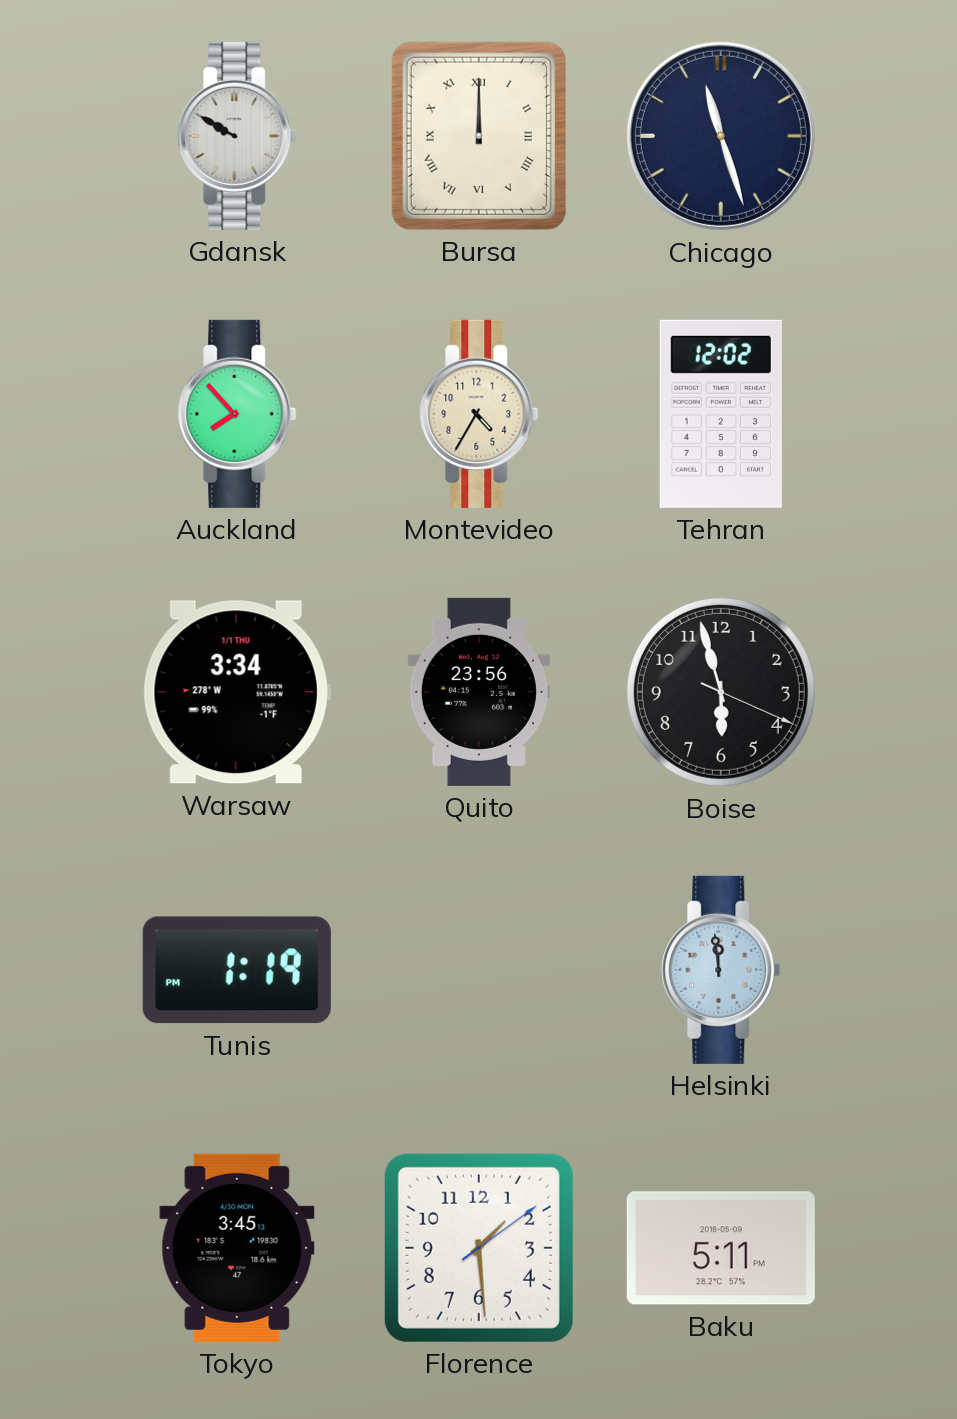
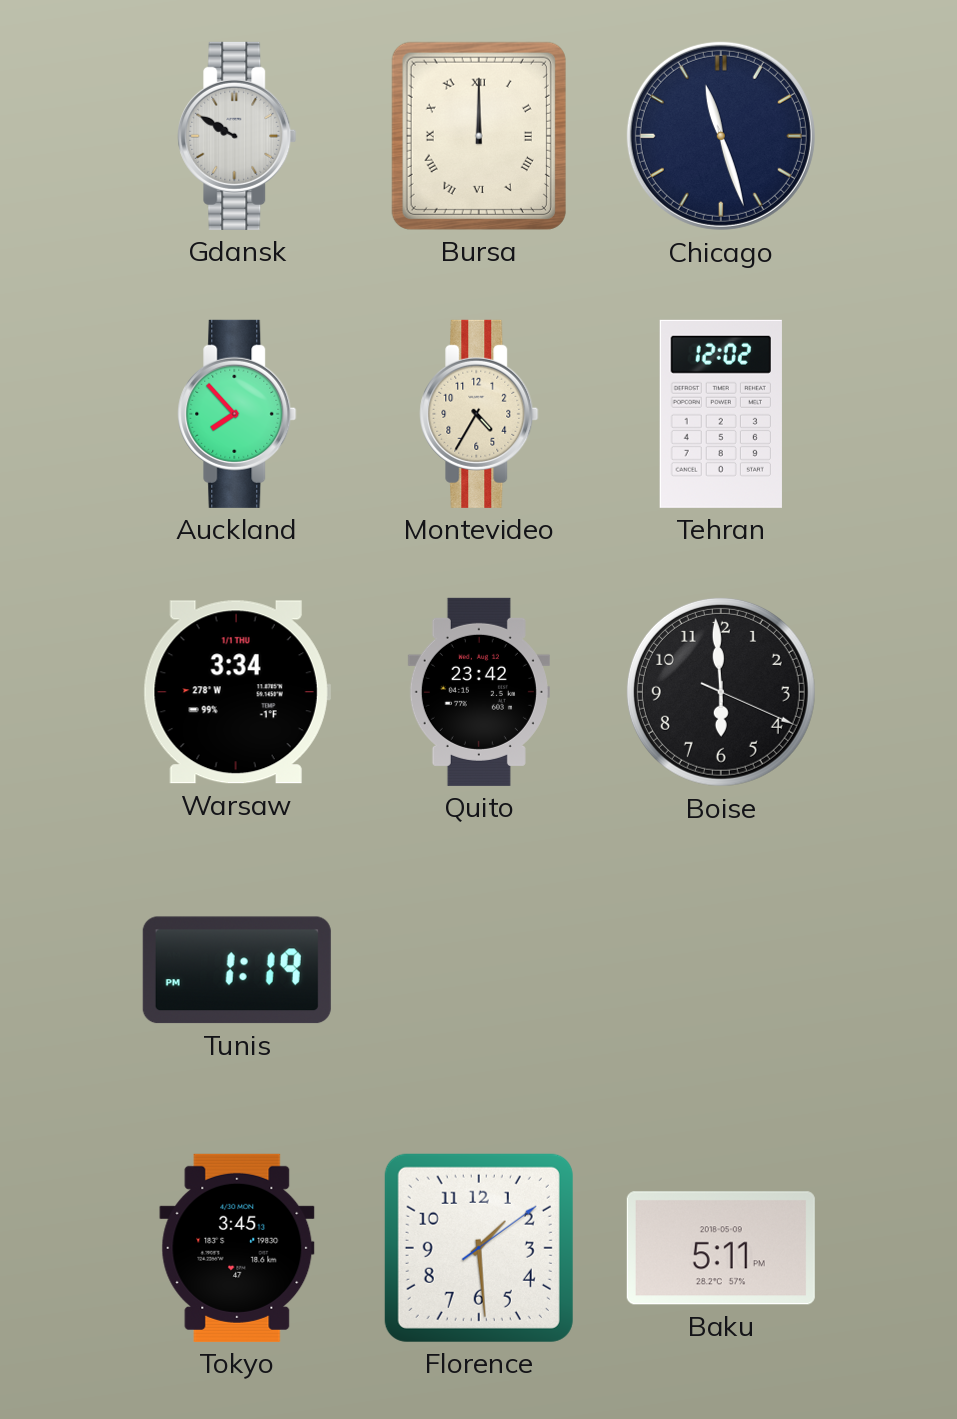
Quito: 23:56 -> 23:42 (479, 692)
Boise: 5:57 -> 5:59 (721, 692)
Helsinki: 11:59 -> none (721, 970)
